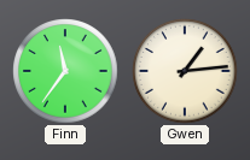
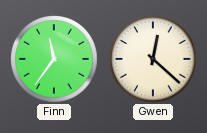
Gwen: 1:14 -> 12:22 (153, 59)
